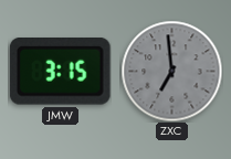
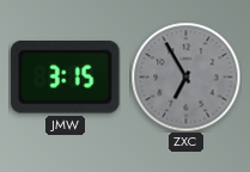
ZXC: 6:59 -> 6:55 (185, 76)
